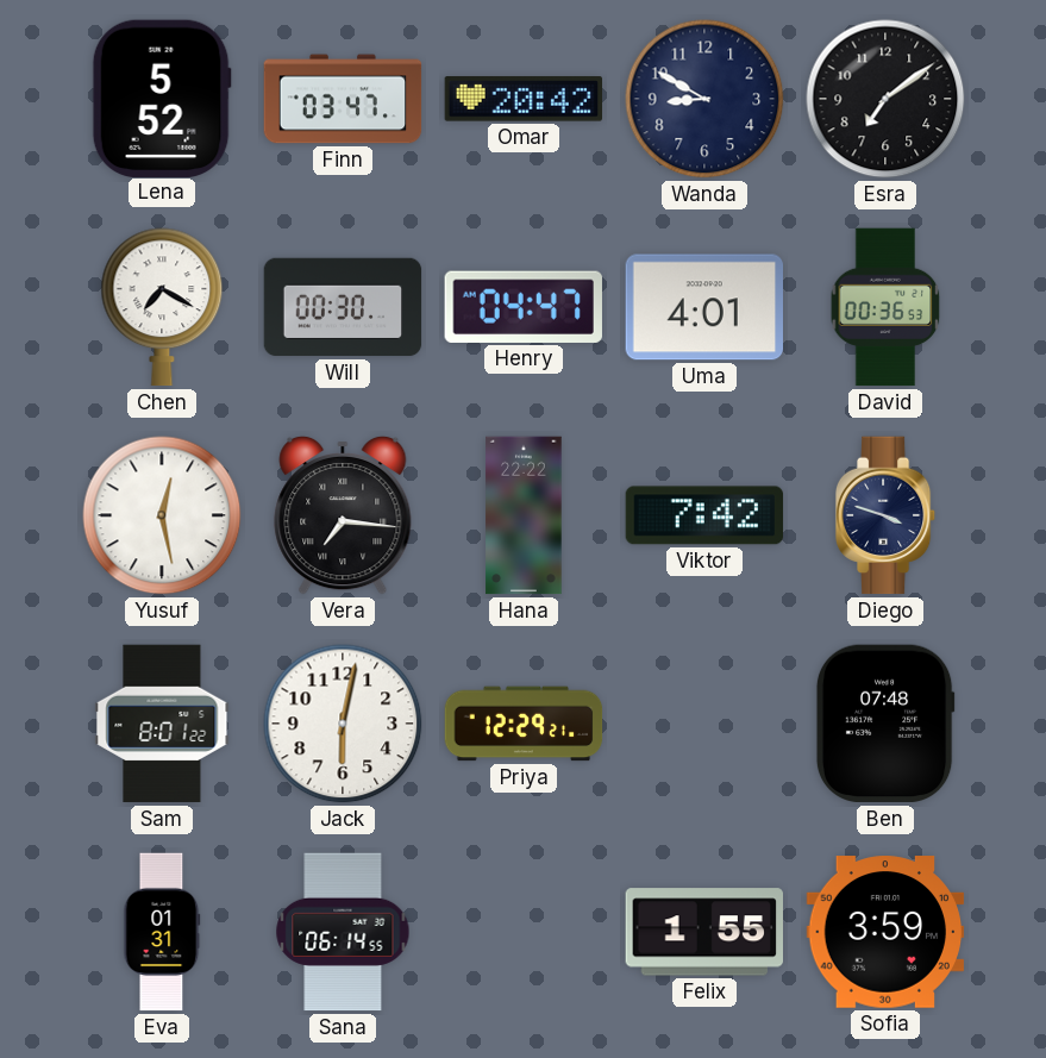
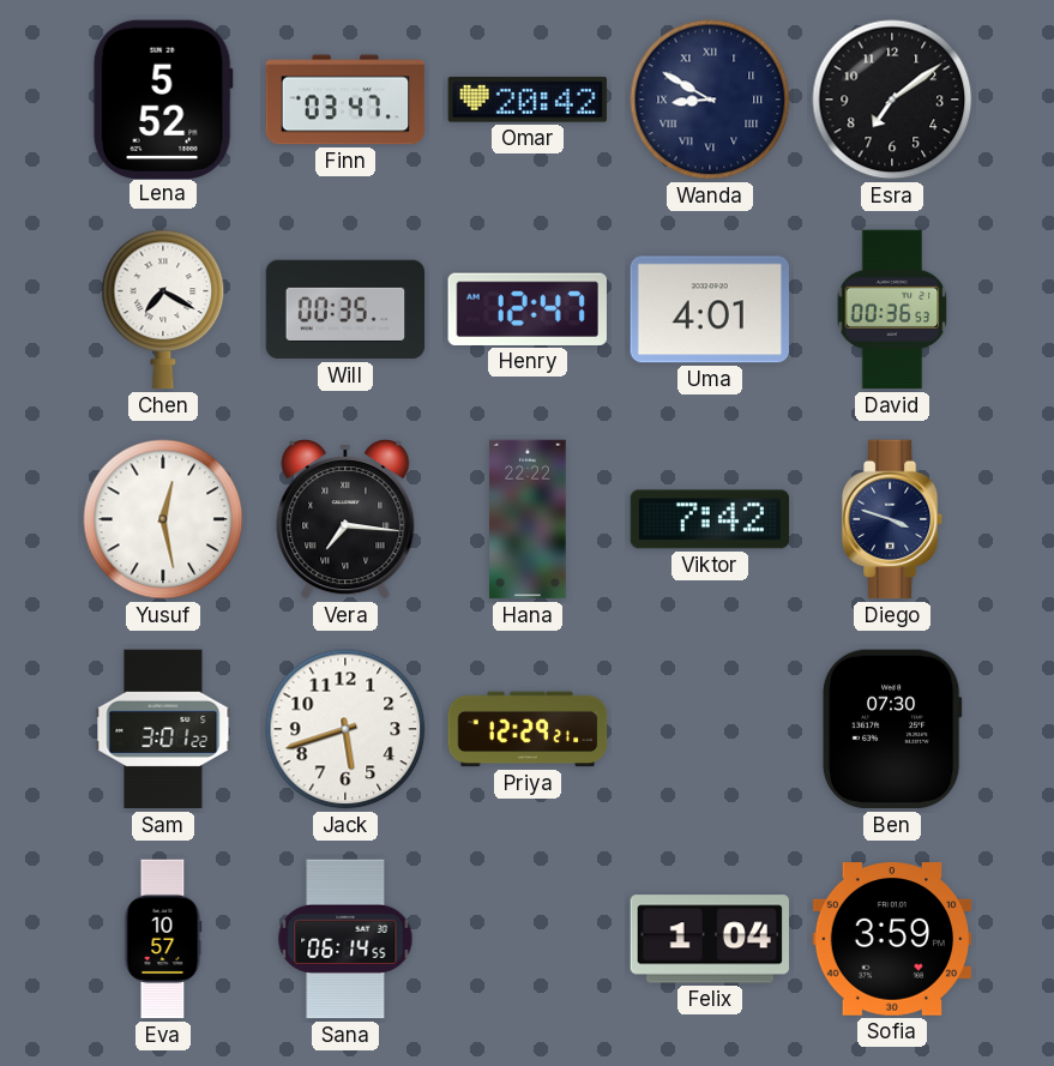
Wanda numerals: Arabic -> Roman (710, 100)
Will: 00:30 -> 00:35 (345, 309)
Henry: 04:47 -> 12:47 (528, 309)
Sam: 8:01 -> 3:01 (163, 729)
Jack: 6:02 -> 5:42 (345, 729)
Ben: 07:48 -> 07:30 (892, 729)
Eva: 01:31 -> 10:57 (163, 939)
Felix: 1:55 -> 1:04 (709, 939)
